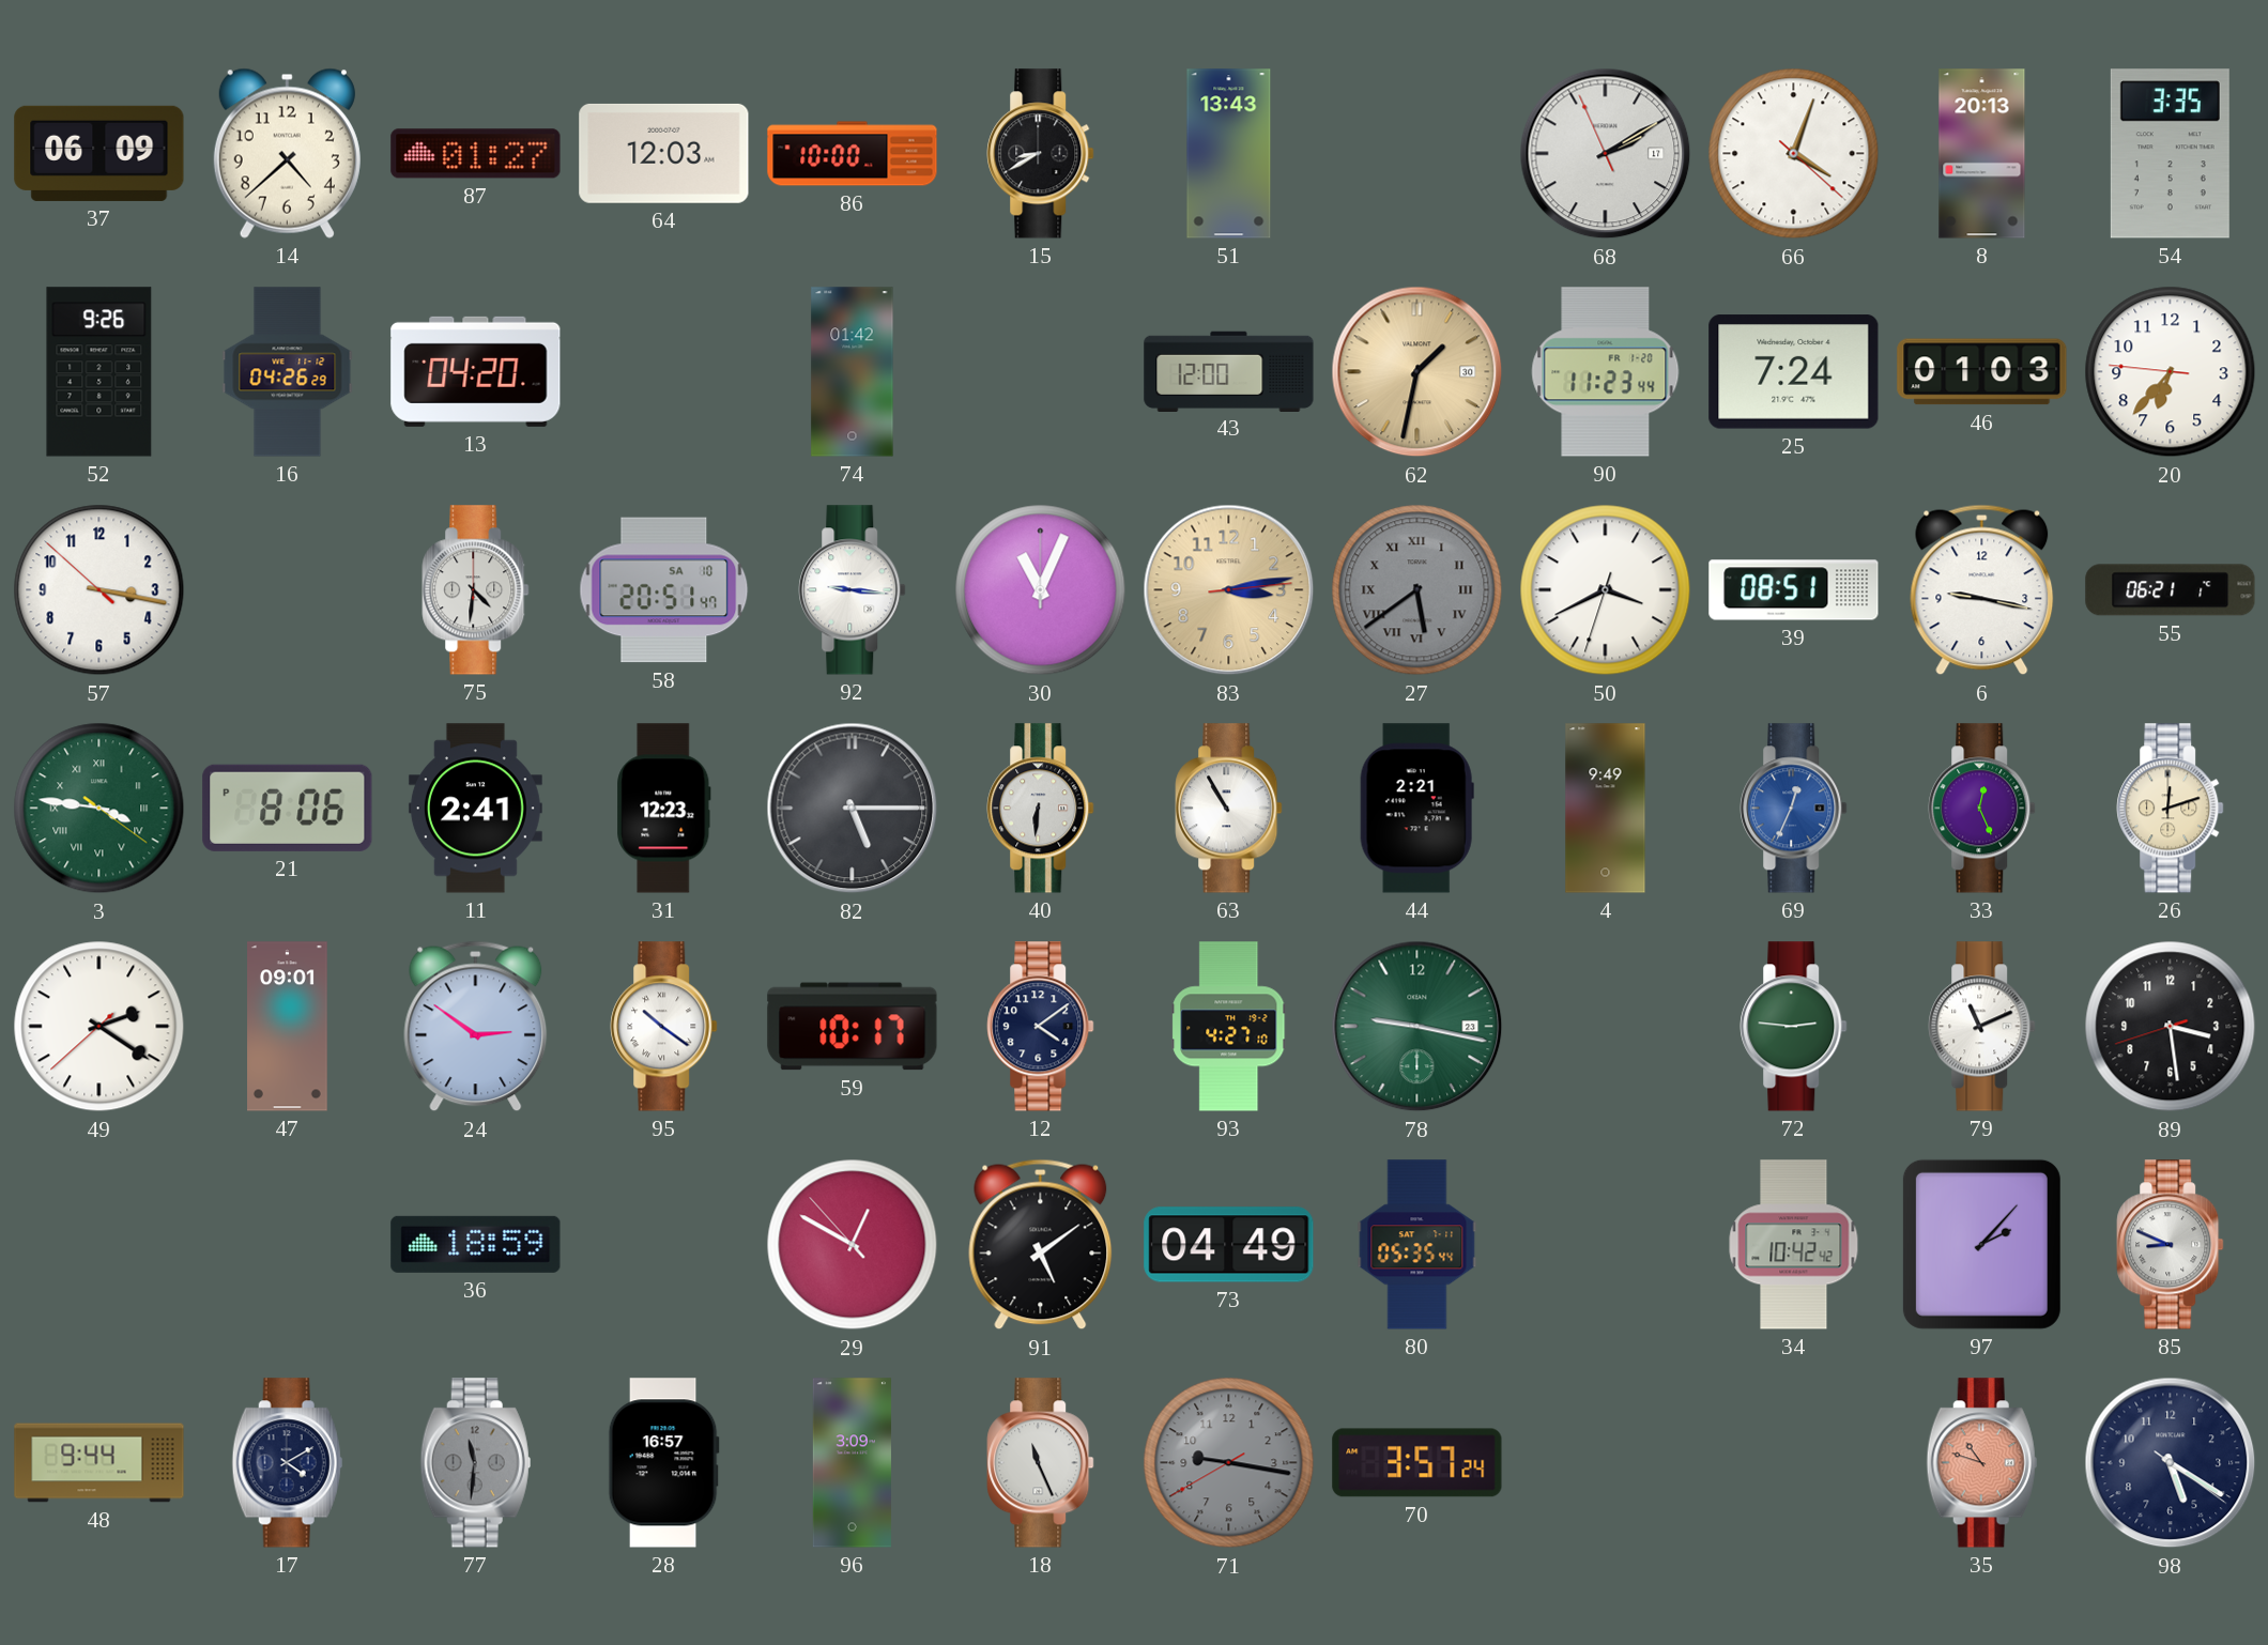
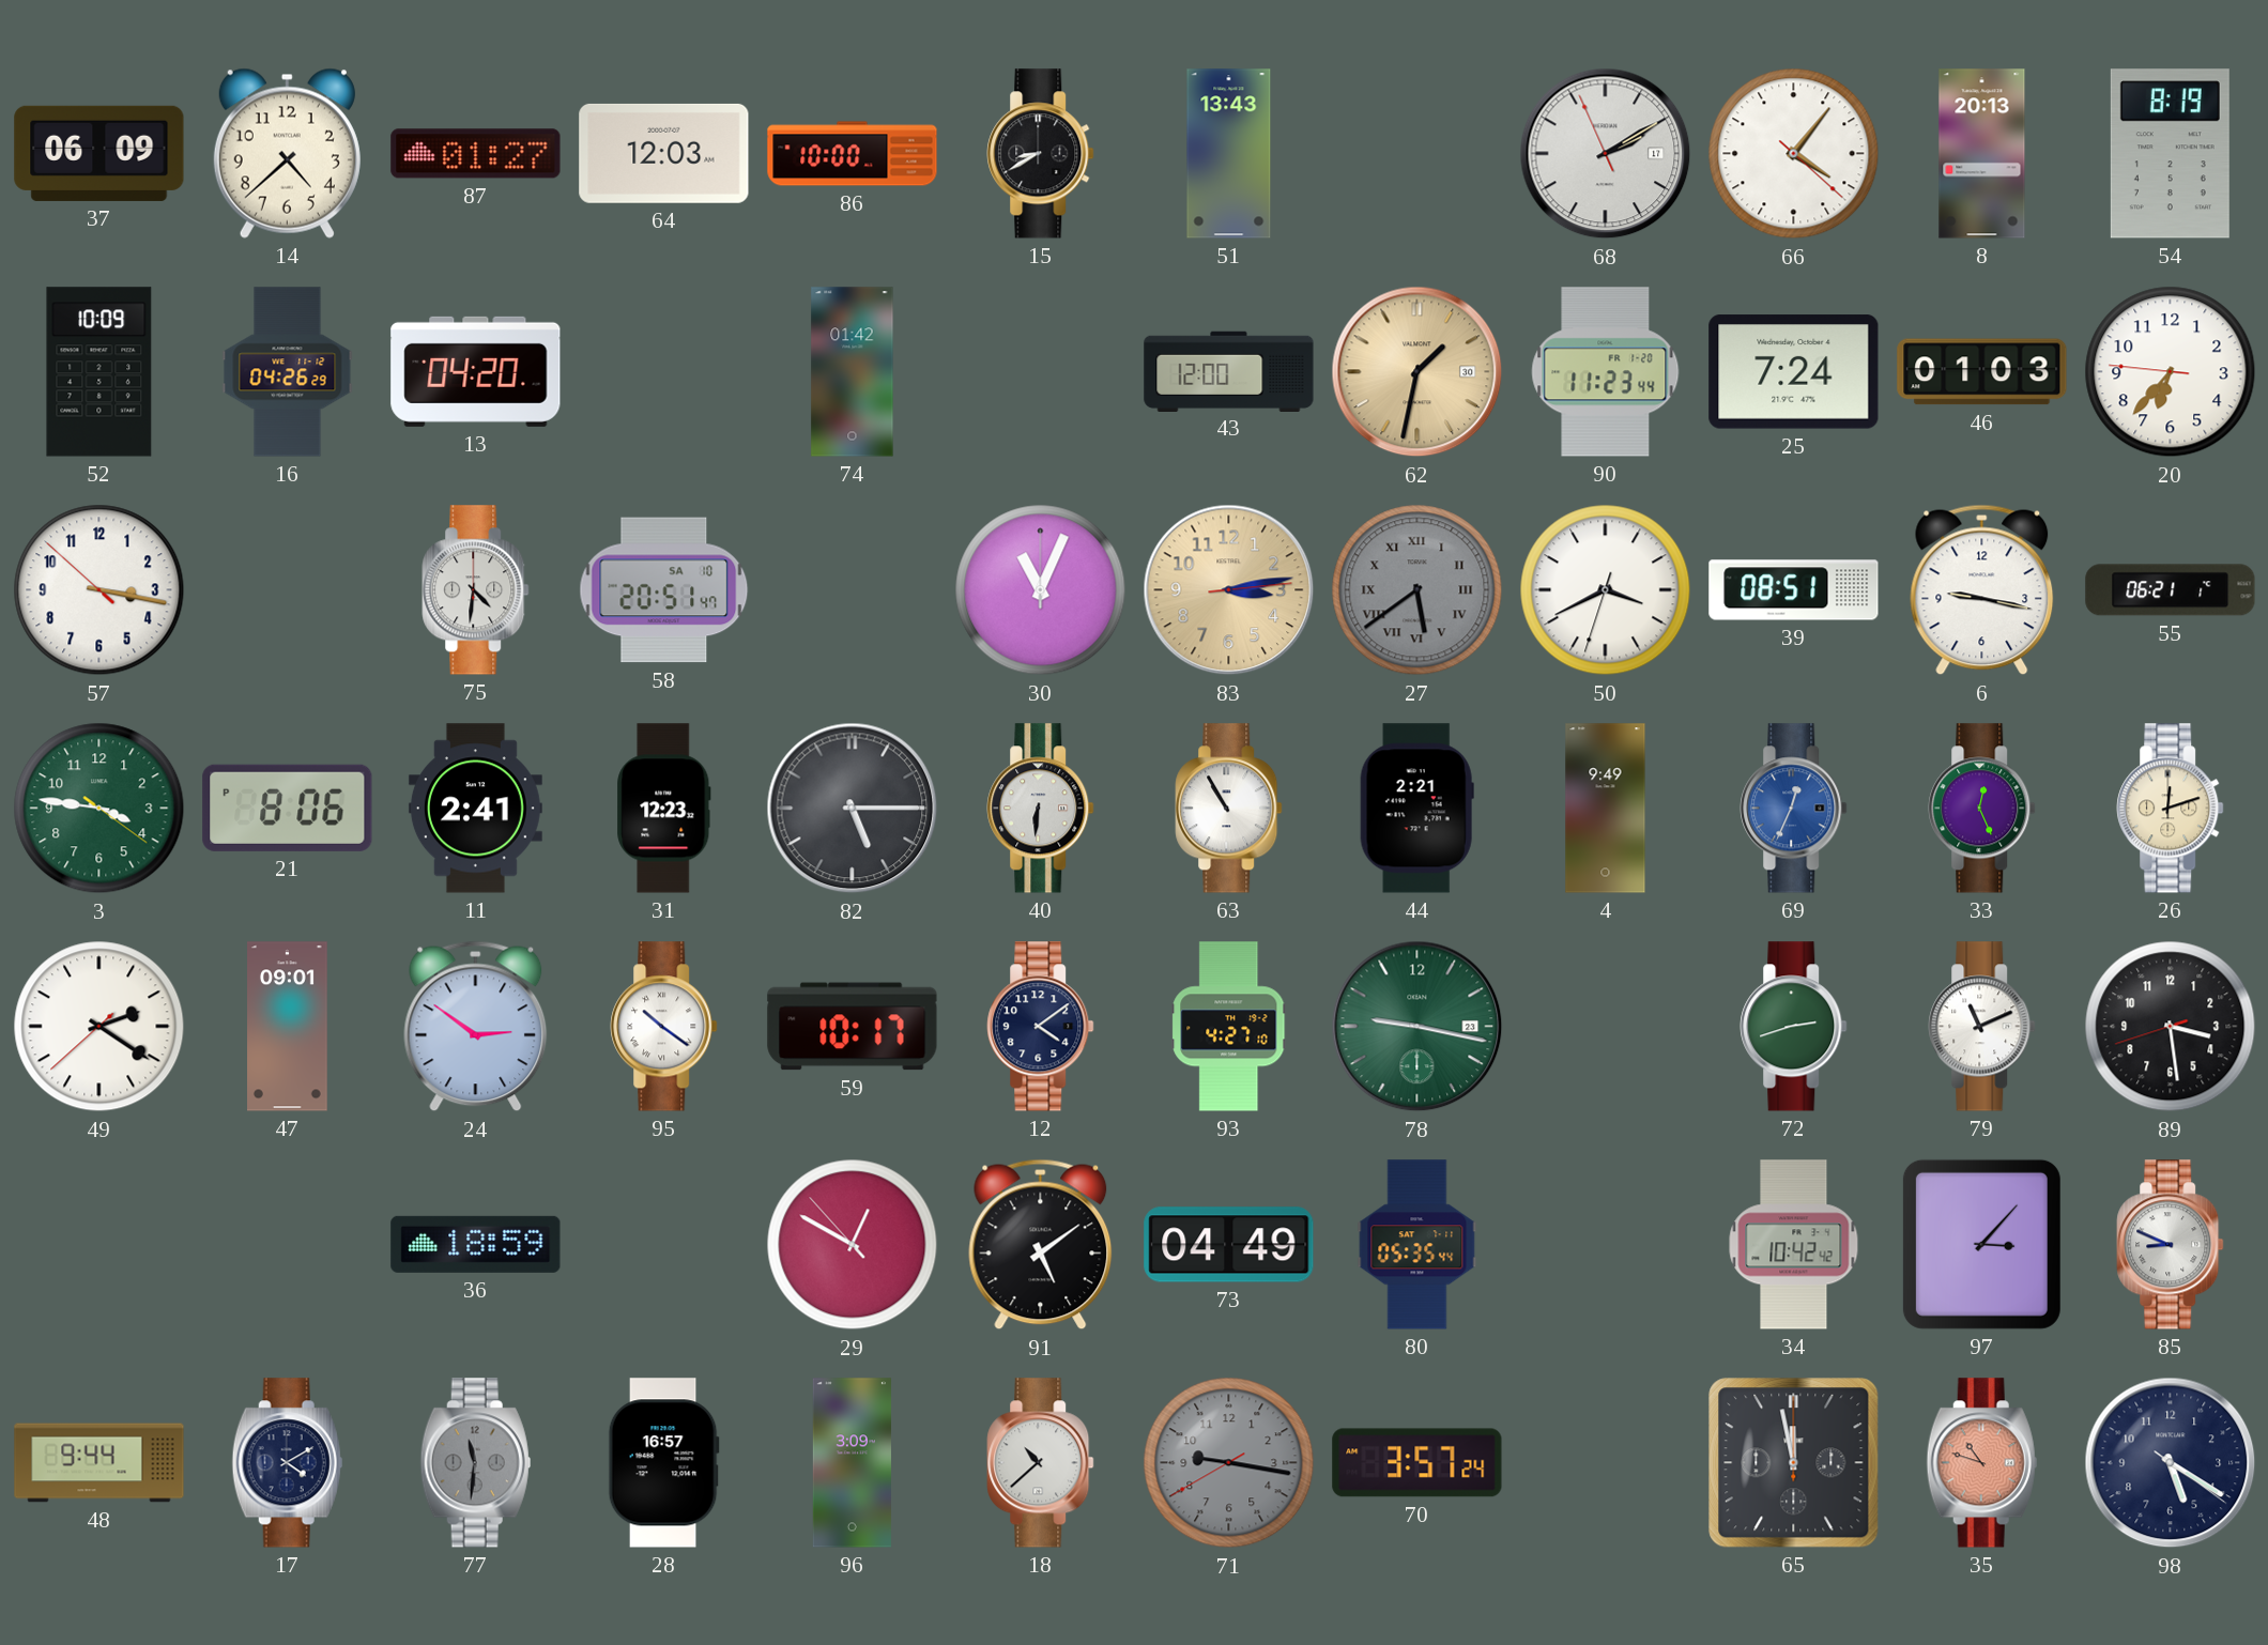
66: 4:03 -> 4:06 (1794, 154)
54: 3:35 -> 8:19 (2170, 154)
52: 9:26 -> 10:09 (99, 372)
92: 9:16 -> none (853, 590)
3 numerals: Roman -> Arabic (99, 809)
72: 2:46 -> 2:42 (1794, 1027)
97: 2:07 -> 3:07 (1981, 1244)
18: 11:26 -> 10:38 (1041, 1463)
65: none -> 11:58 (1794, 1463)
